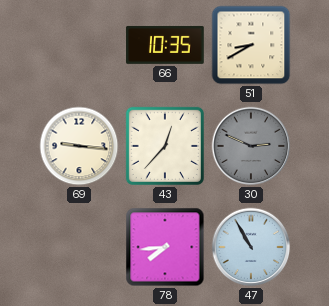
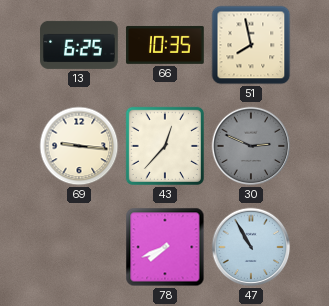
13: none -> 6:25 (79, 45)
51: 8:40 -> 7:58 (251, 45)
78: 7:44 -> 7:41 (165, 247)
